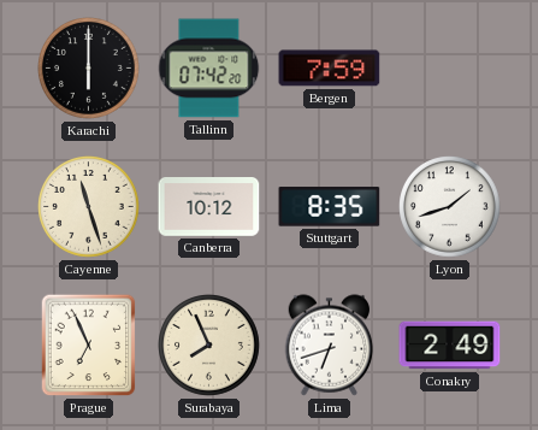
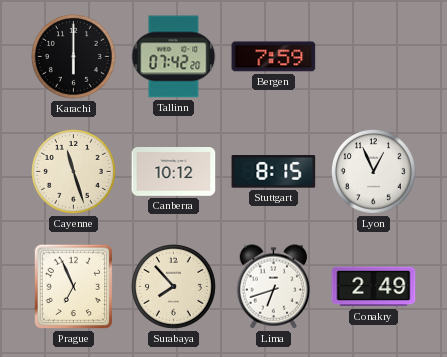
Stuttgart: 8:35 -> 8:15 (274, 172)
Lyon: 1:42 -> 12:56 (374, 172)
Surabaya: 7:56 -> 7:53 (174, 287)
